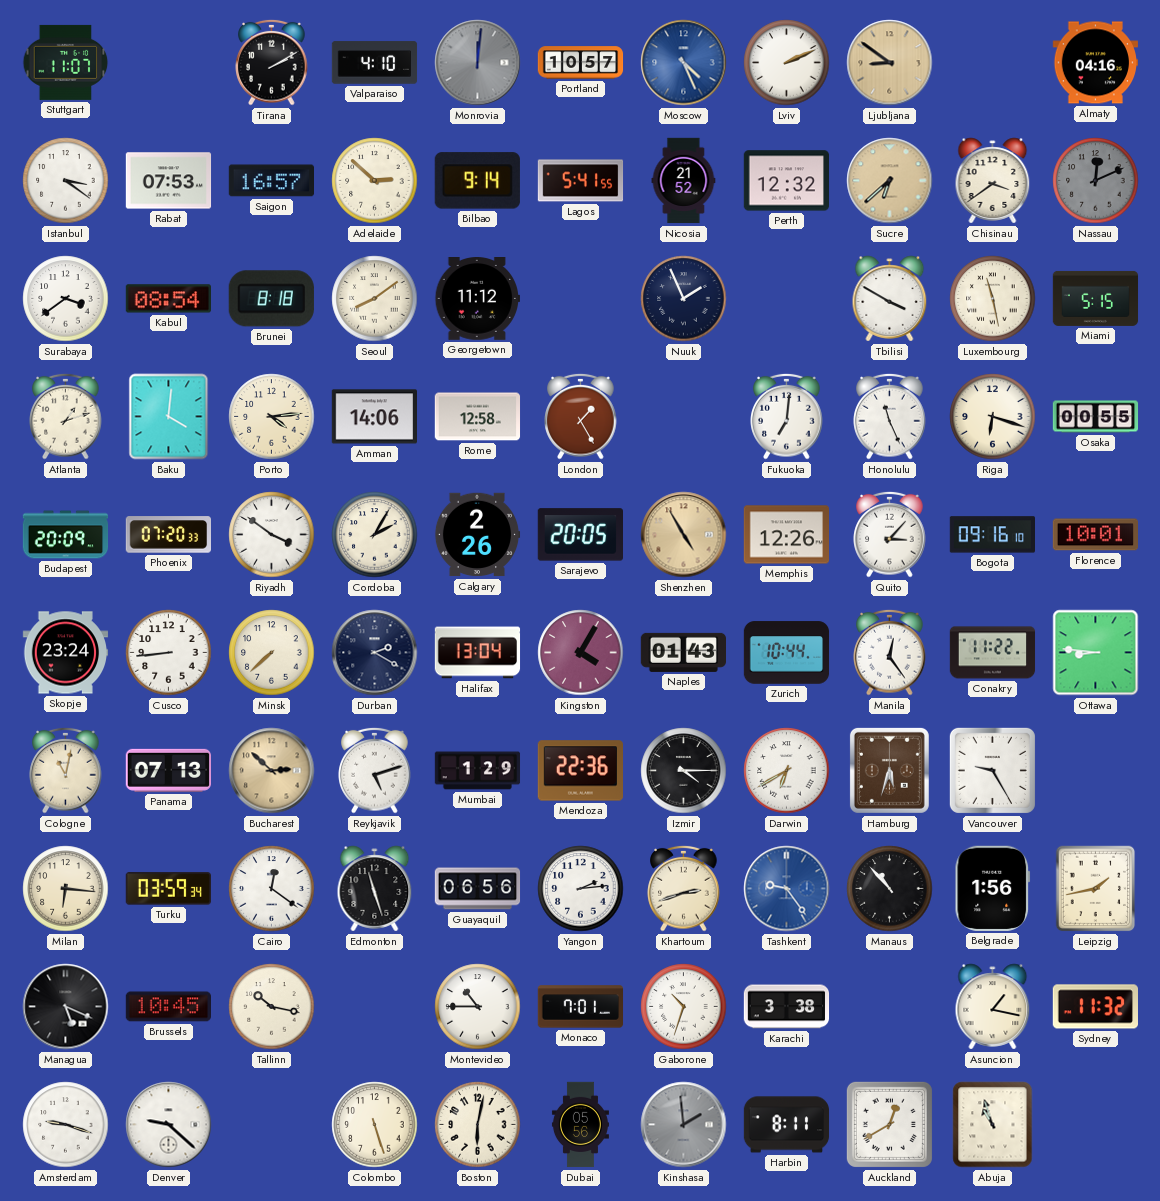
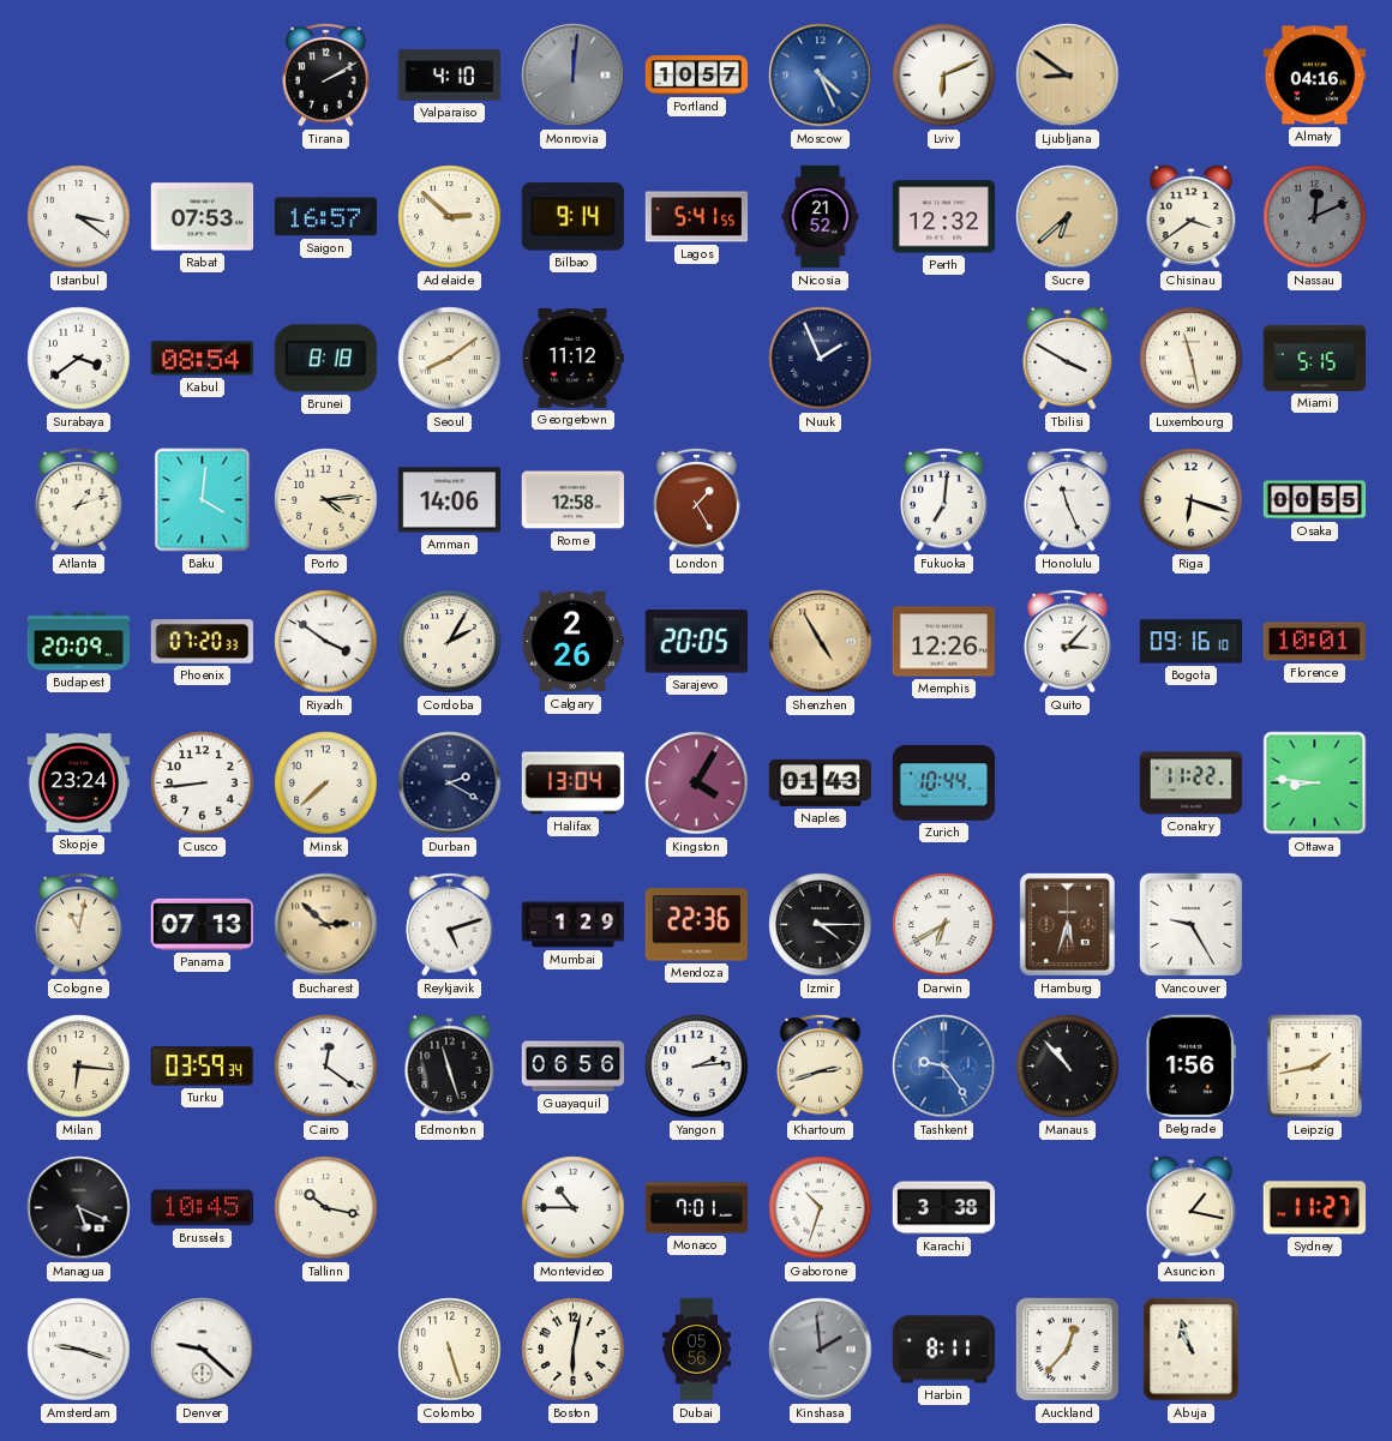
Stuttgart: 11:07 -> none (66, 62)
Lviv: 2:11 -> 6:11 (944, 76)
Manila: 12:24 -> none (890, 652)
Sydney: 11:32 -> 11:27 (1314, 1208)
Auckland: 12:40 -> 12:37 (1067, 1349)
